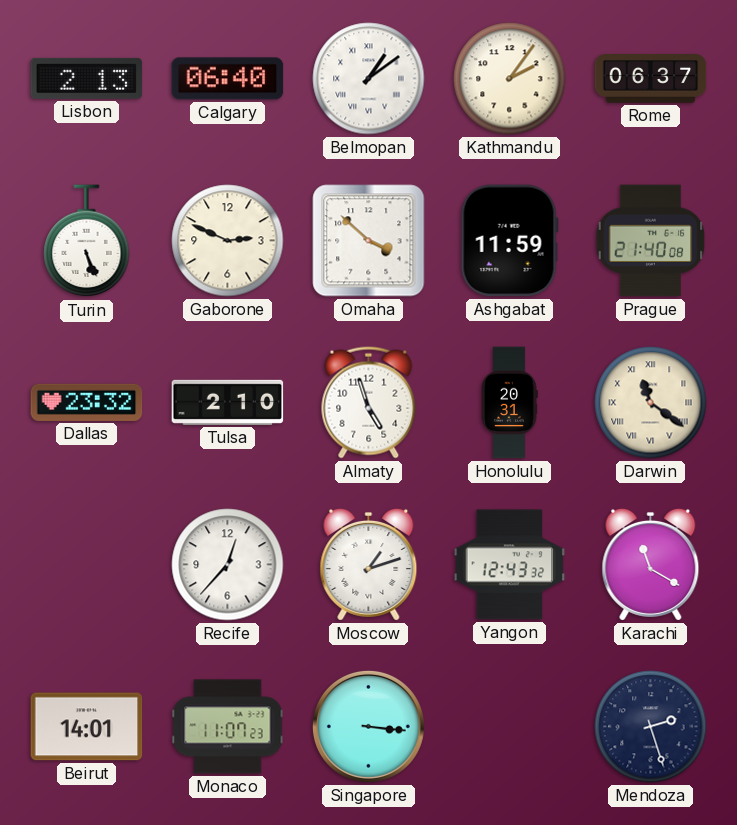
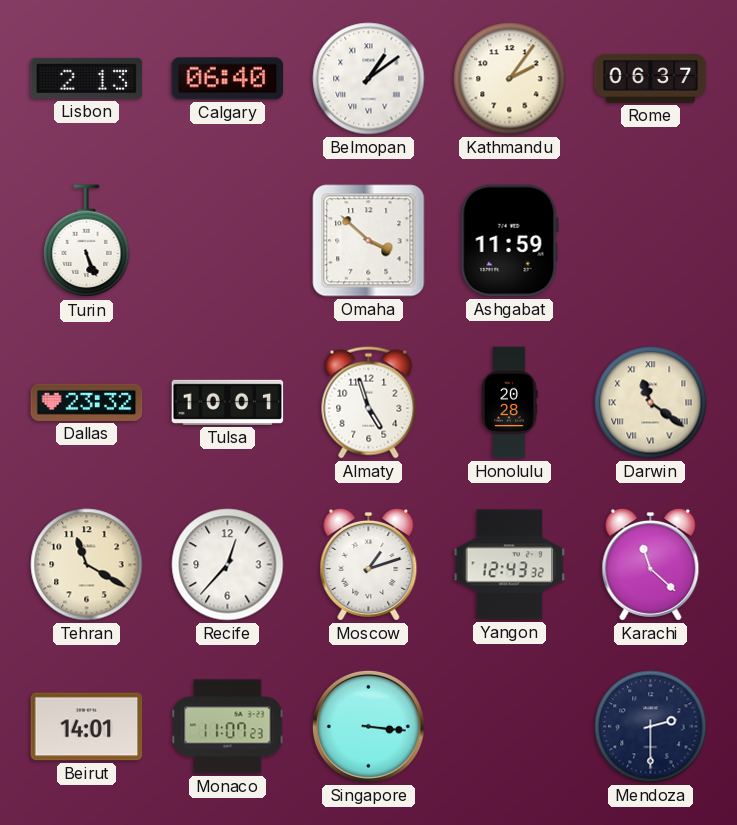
Gaborone: 2:49 -> none (228, 241)
Prague: 21:40 -> none (651, 241)
Tulsa: 2:10 -> 10:01 (228, 402)
Honolulu: 20:31 -> 20:28 (509, 403)
Tehran: none -> 11:20 (87, 565)
Karachi: 11:20 -> 11:22 (651, 564)
Mendoza: 2:27 -> 2:30 (651, 727)
